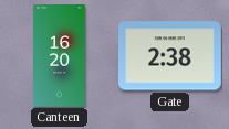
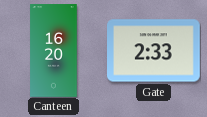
Gate: 2:38 -> 2:33 (154, 51)
